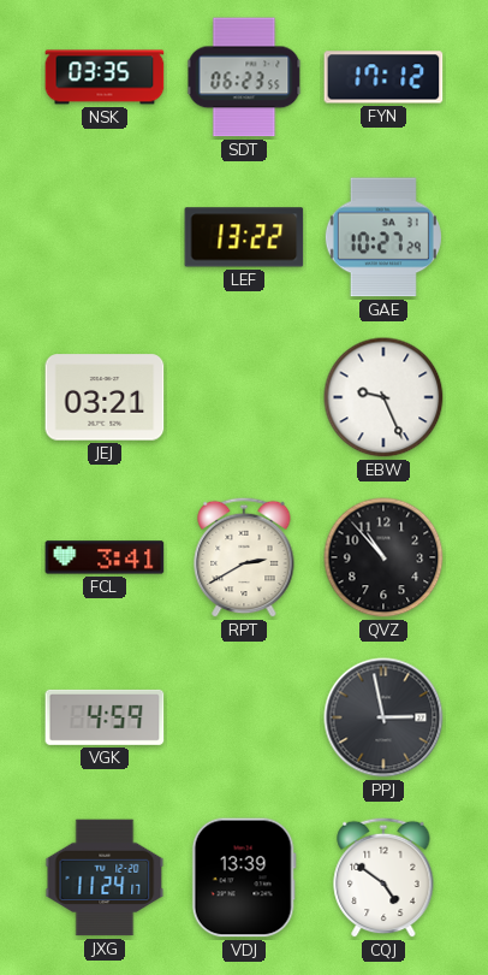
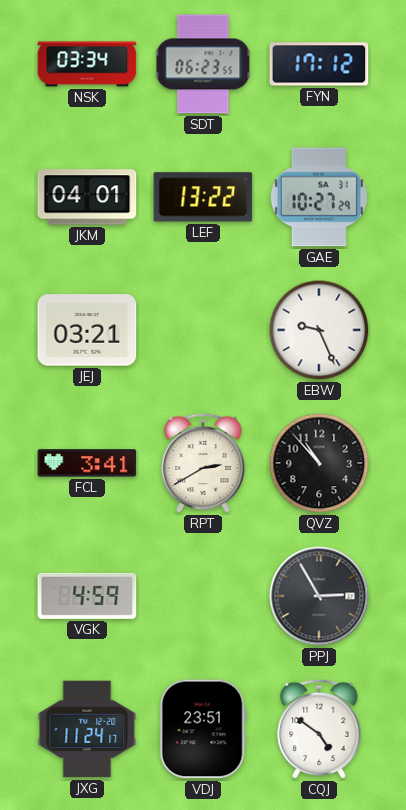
NSK: 03:35 -> 03:34 (87, 64)
JKM: none -> 04:01 (87, 197)
PPJ: 2:58 -> 2:55 (319, 596)
VDJ: 13:39 -> 23:51 (203, 729)
